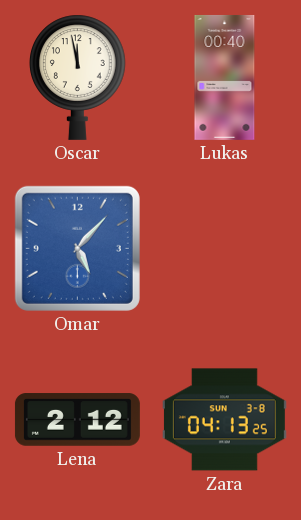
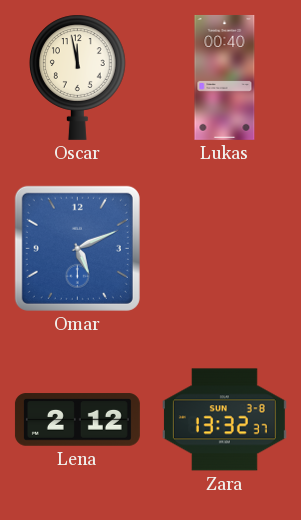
Omar: 5:07 -> 5:11 (77, 248)
Zara: 04:13 -> 13:32 (224, 420)
